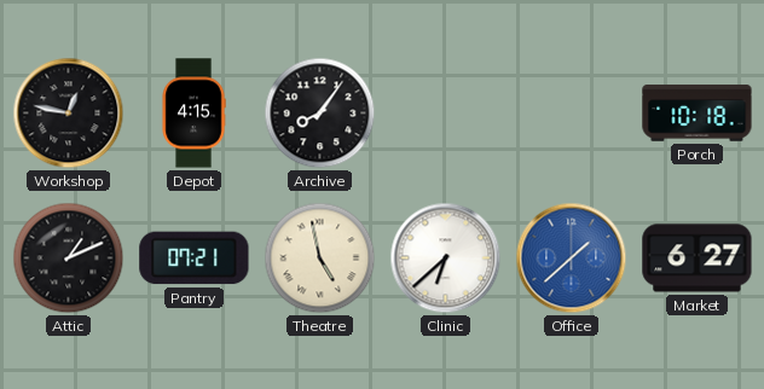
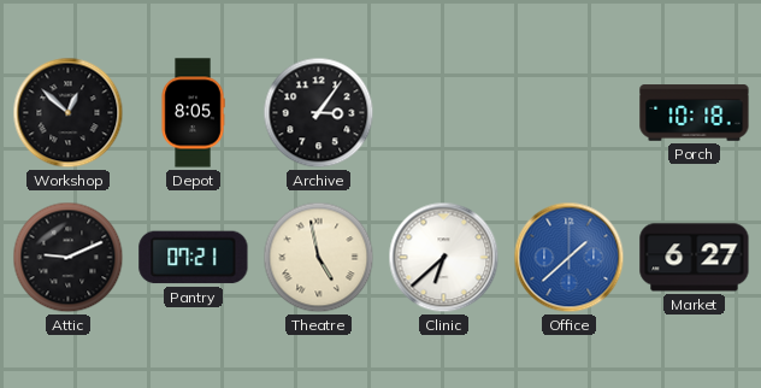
Workshop: 12:47 -> 12:52 (69, 113)
Depot: 4:15 -> 8:05 (193, 113)
Archive: 8:06 -> 3:06 (319, 113)
Attic: 1:11 -> 9:11 (69, 258)
